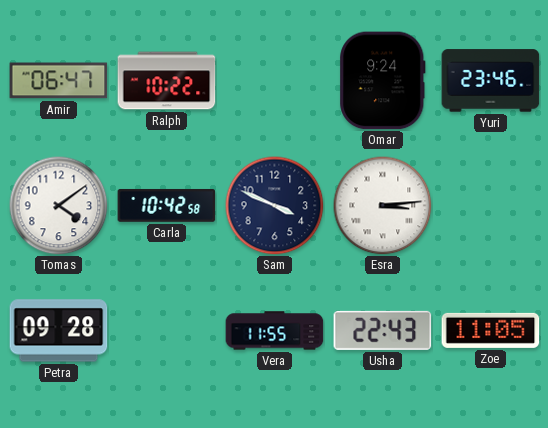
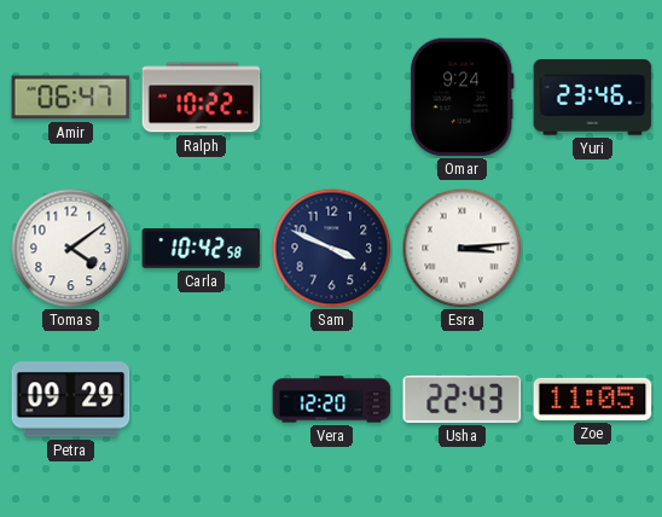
Petra: 09:28 -> 09:29 (71, 400)
Vera: 11:55 -> 12:20 (332, 400)
